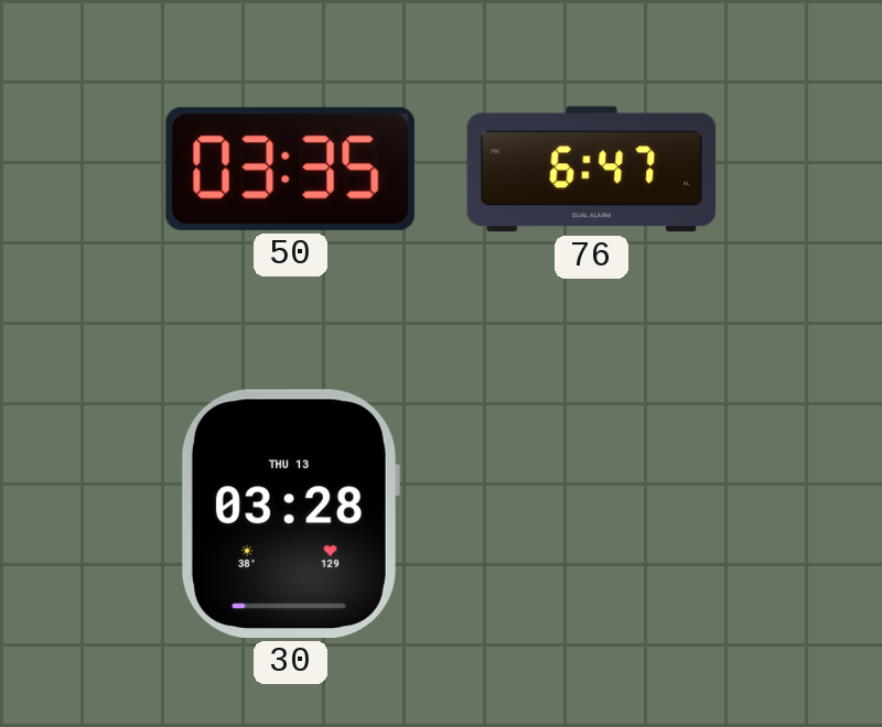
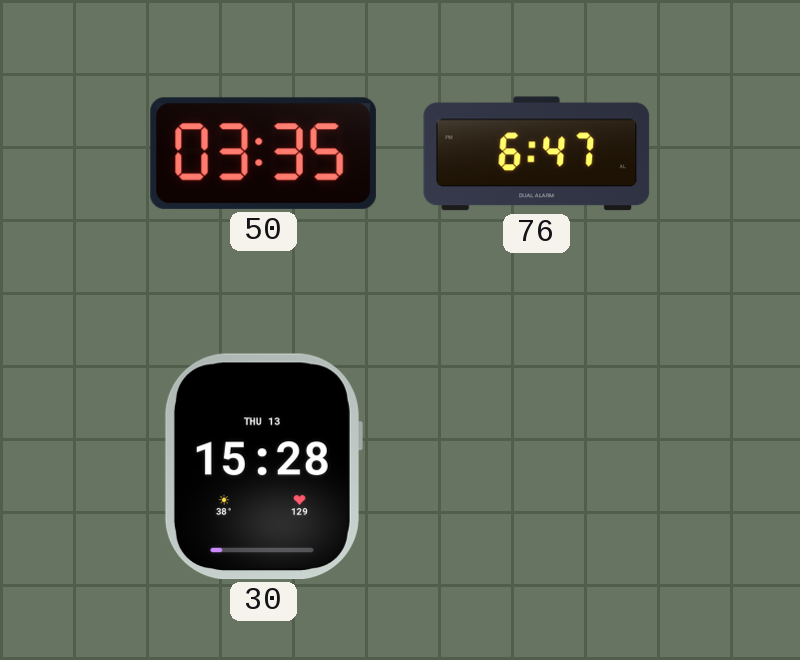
30: 03:28 -> 15:28 (263, 466)
